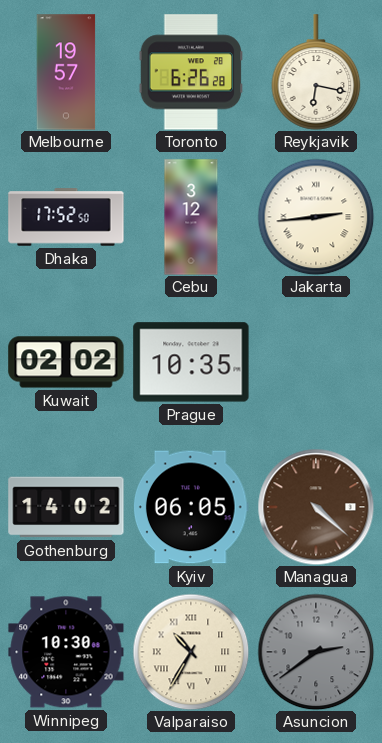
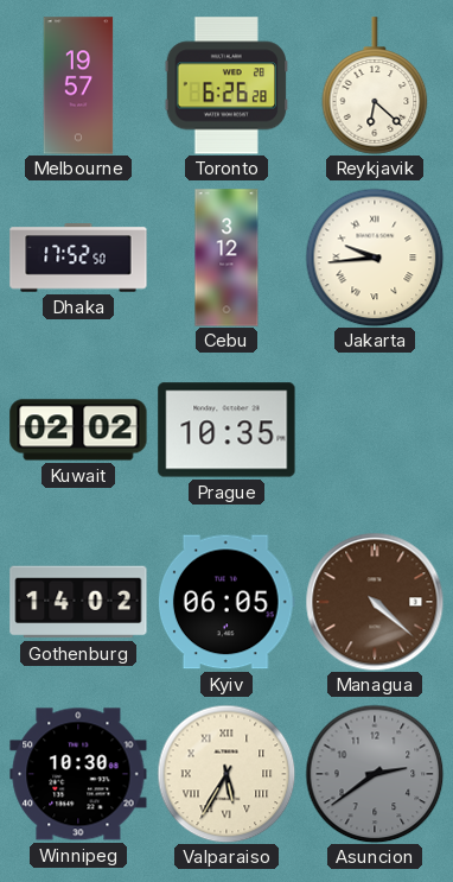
Reykjavik: 6:17 -> 6:22 (375, 85)
Jakarta: 2:44 -> 9:44 (375, 258)
Valparaiso: 10:35 -> 5:35 (226, 774)
